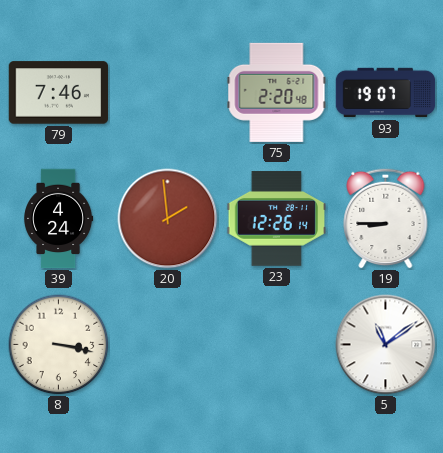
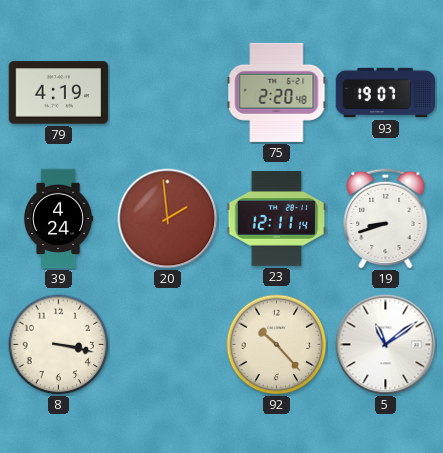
79: 7:46 -> 4:19 (59, 93)
23: 12:26 -> 12:11 (277, 219)
19: 8:45 -> 8:42 (386, 218)
92: none -> 10:23 (277, 345)
